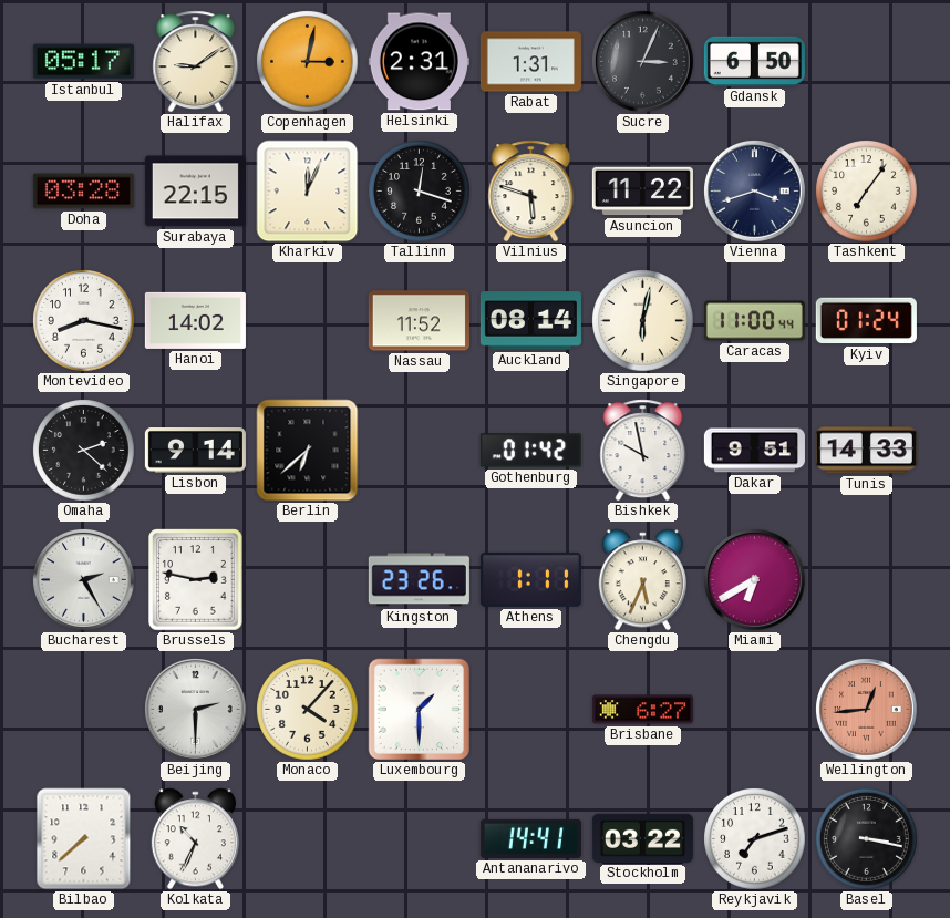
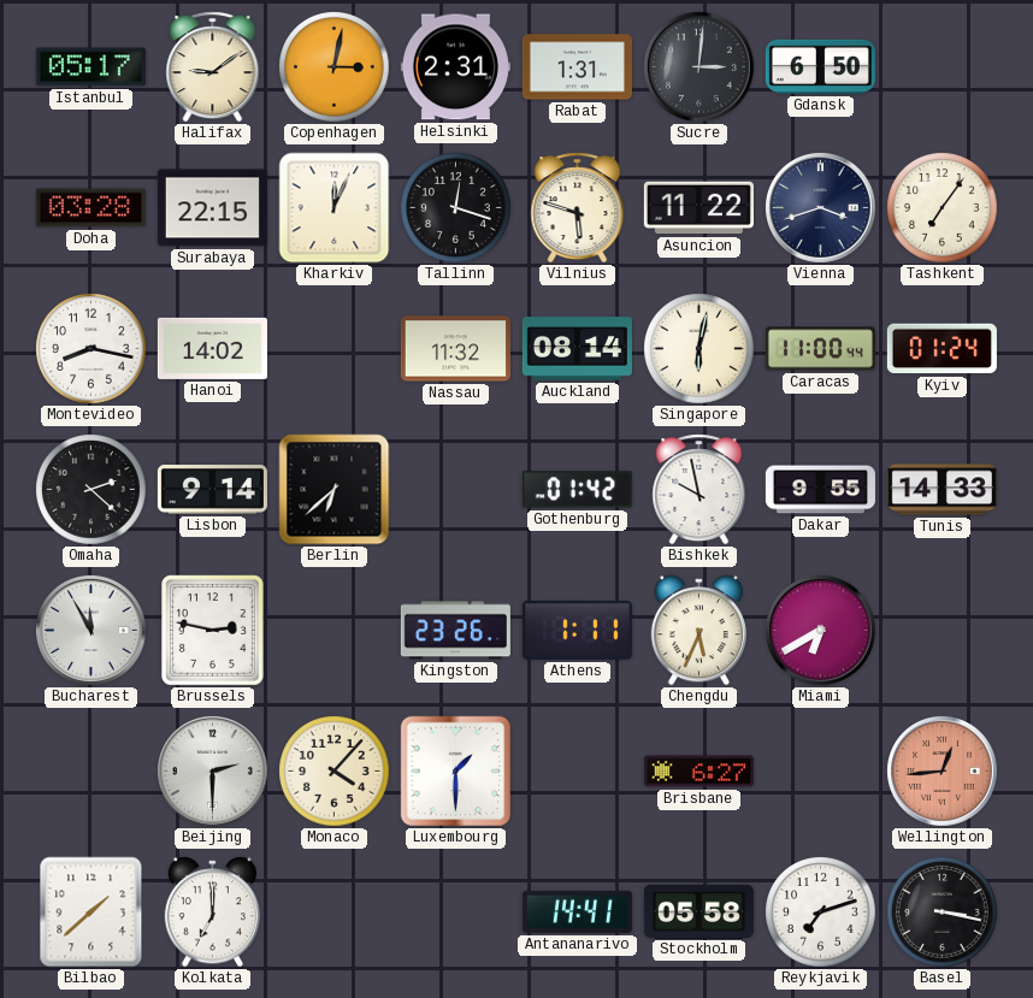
Sucre: 3:04 -> 3:01 (700, 67)
Nassau: 11:52 -> 11:32 (455, 349)
Dakar: 9:51 -> 9:55 (820, 490)
Bucharest: 2:25 -> 11:55 (92, 631)
Bilbao: 7:38 -> 1:38 (92, 913)
Kolkata: 10:34 -> 7:00 (212, 913)
Stockholm: 03:22 -> 05:58 (698, 911)
